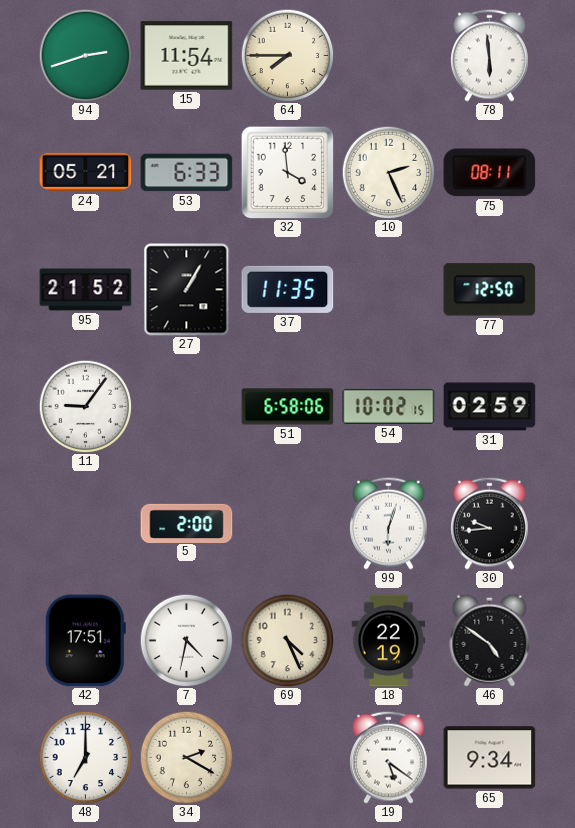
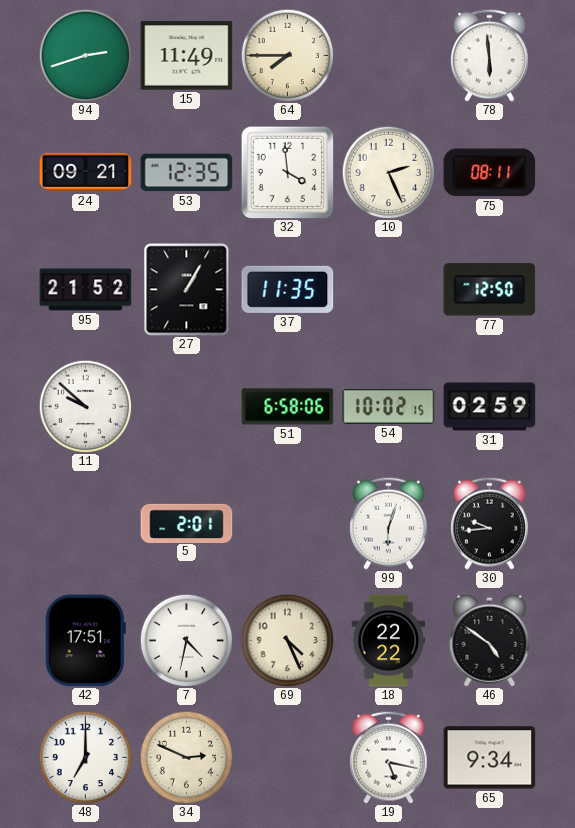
15: 11:54 -> 11:49 (187, 56)
24: 05:21 -> 09:21 (86, 172)
53: 6:33 -> 12:35 (187, 173)
11: 9:06 -> 9:52 (85, 406)
5: 2:00 -> 2:01 (187, 523)
18: 22:19 -> 22:22 (389, 641)
34: 2:20 -> 2:49 (186, 757)
19: 5:21 -> 5:17 (389, 757)
